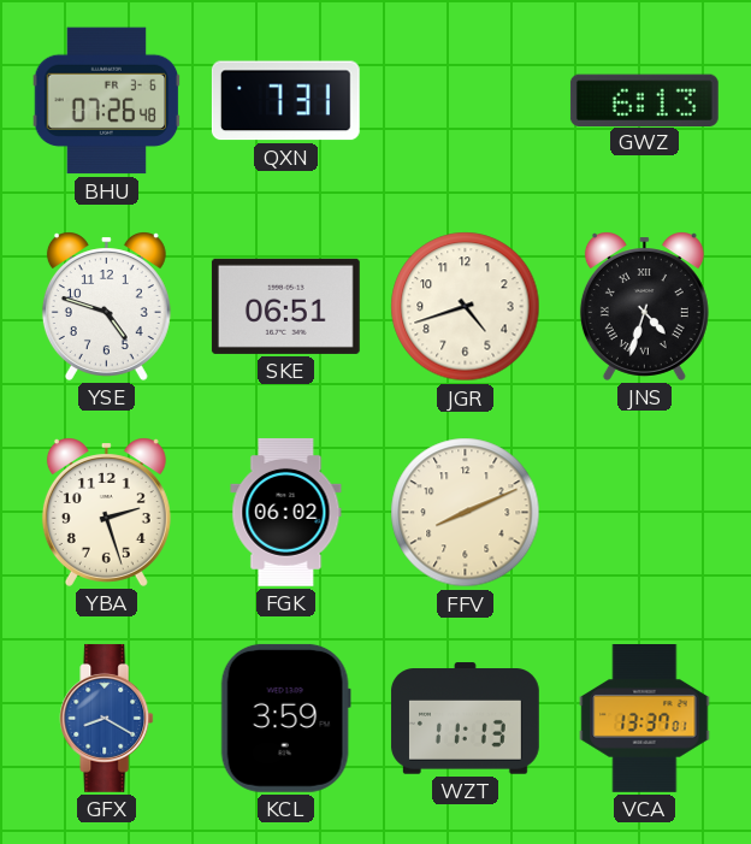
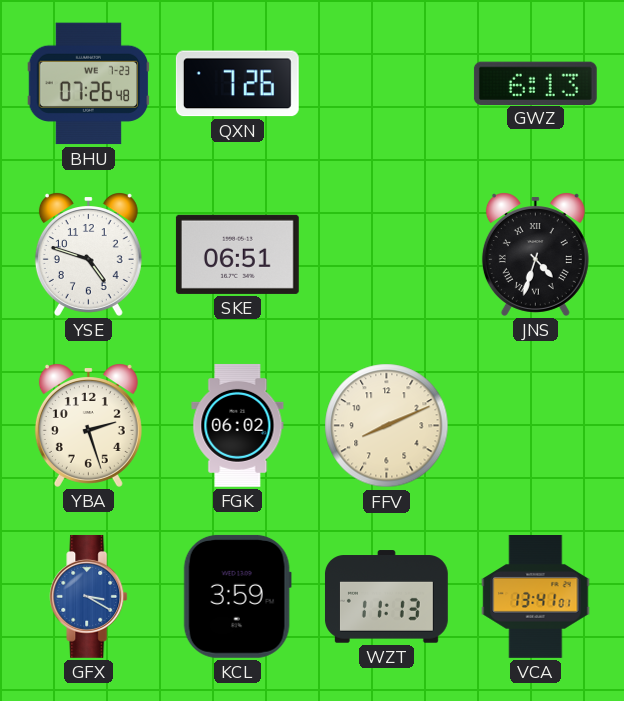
BHU date: FR 3-6 -> WE 7-23 (89, 84)
QXN: 7:31 -> 7:26 (237, 84)
JGR: 4:42 -> none (466, 307)
GFX: 8:20 -> 3:20 (89, 596)
VCA: 13:37 -> 13:41 (536, 597)
